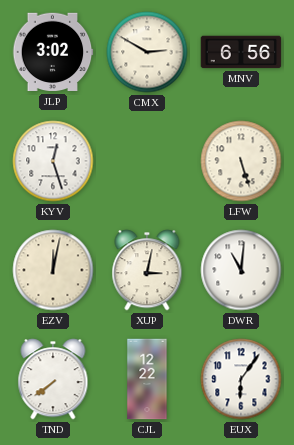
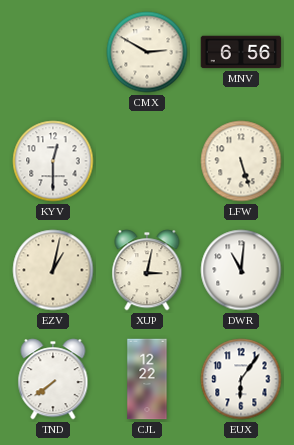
JLP: 3:02 -> none (53, 52)
KYV: 12:27 -> 12:30 (53, 161)
EZV: 12:02 -> 1:02 (53, 270)
